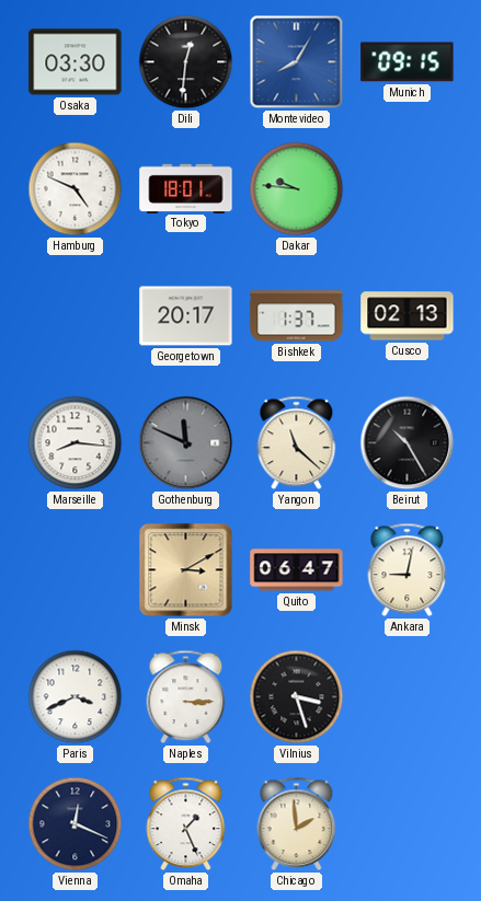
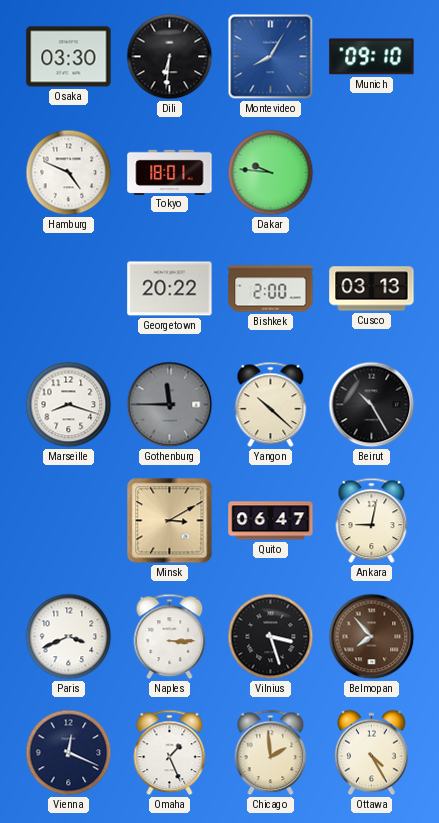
Dili: 12:31 -> 6:31 (170, 57)
Munich: 09:15 -> 09:10 (372, 57)
Georgetown: 20:17 -> 20:22 (170, 289)
Bishkek: 1:37 -> 2:00 (271, 289)
Cusco: 02:13 -> 03:13 (372, 289)
Marseille: 8:16 -> 8:18 (69, 405)
Gothenburg: 11:49 -> 11:45 (170, 405)
Yangon: 11:22 -> 10:22 (271, 405)
Belmopan: none -> 7:53 (372, 637)
Ottawa: none -> 4:25 (372, 753)
